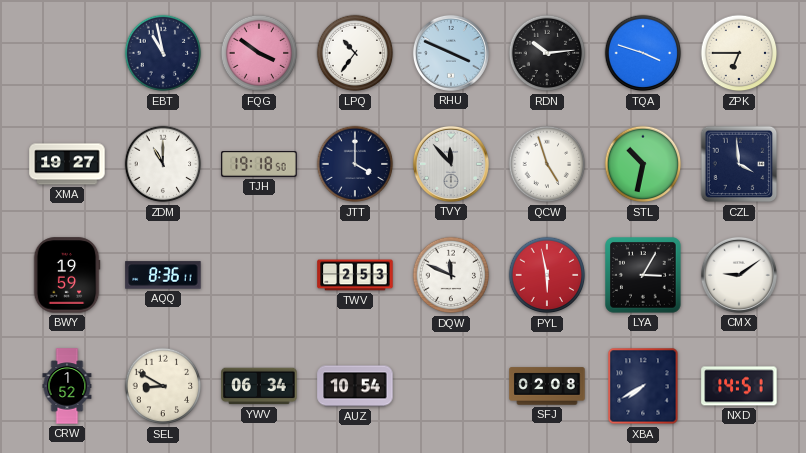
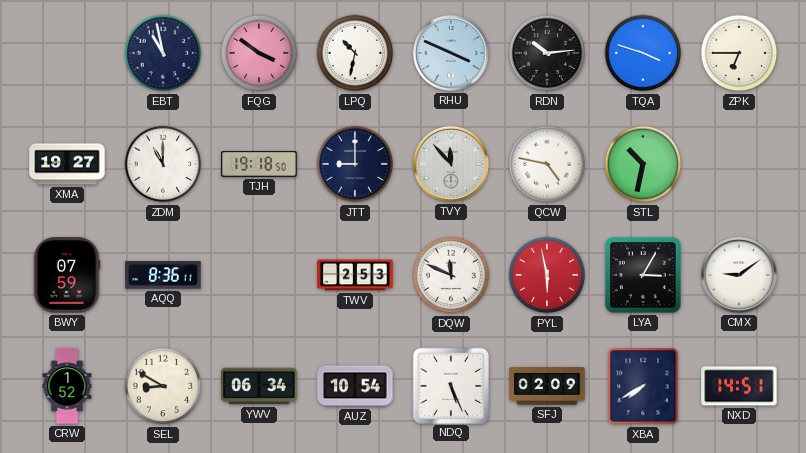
LPQ: 10:36 -> 10:32 (355, 53)
JTT: 4:00 -> 9:00 (355, 164)
QCW: 4:57 -> 4:47 (547, 164)
CZL: 3:59 -> none (739, 164)
BWY: 19:59 -> 07:59 (67, 275)
NDQ: none -> 5:26 (450, 385)
SFJ: 02:08 -> 02:09 (547, 386)
